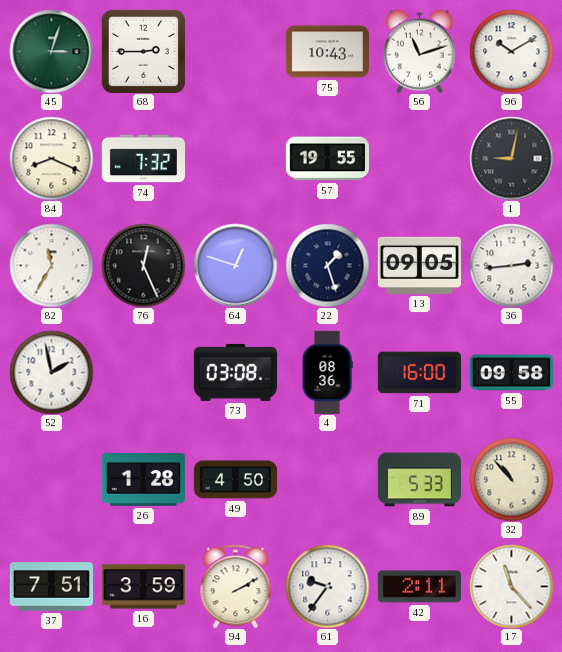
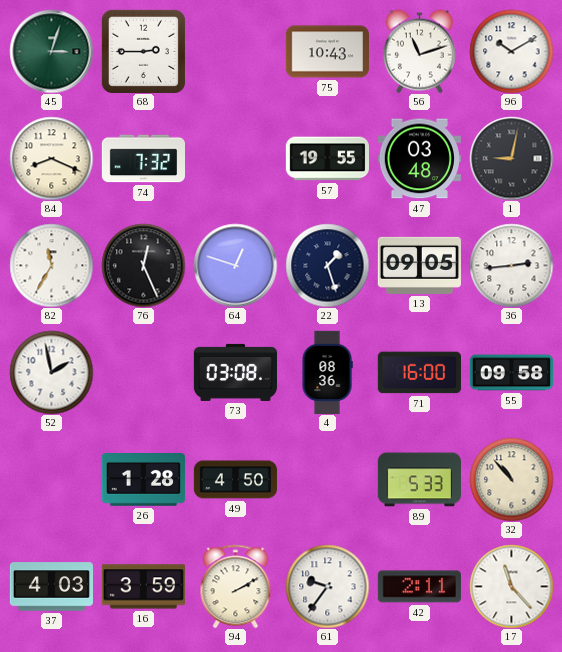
47: none -> 03:48 (419, 159)
37: 7:51 -> 4:03 (51, 587)
